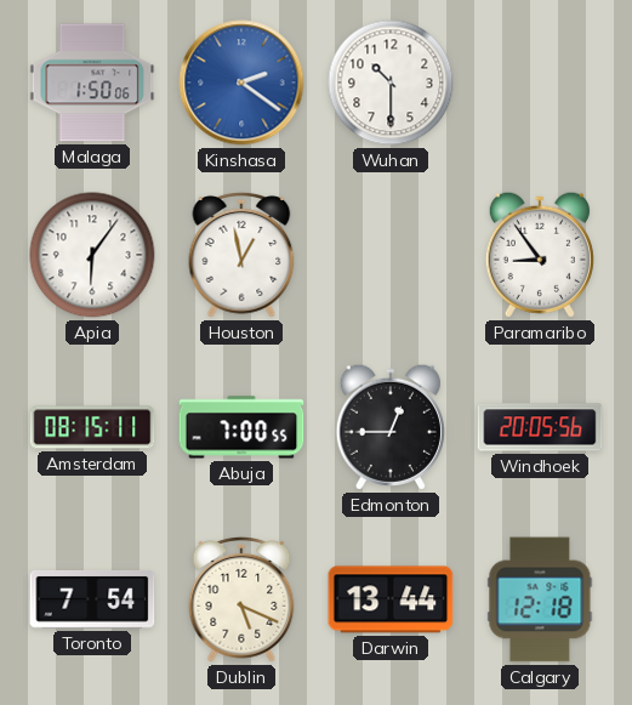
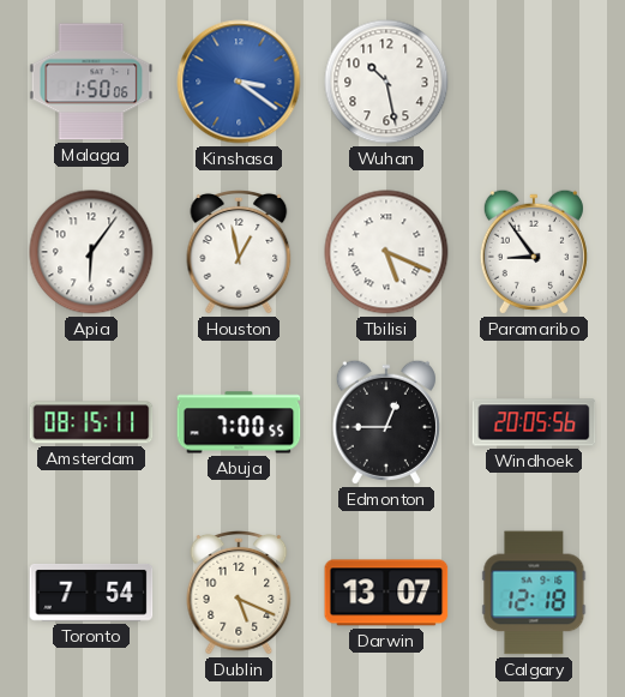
Kinshasa: 2:21 -> 3:21 (239, 82)
Wuhan: 10:30 -> 10:28 (386, 82)
Tbilisi: none -> 5:19 (386, 252)
Darwin: 13:44 -> 13:07 (386, 593)
